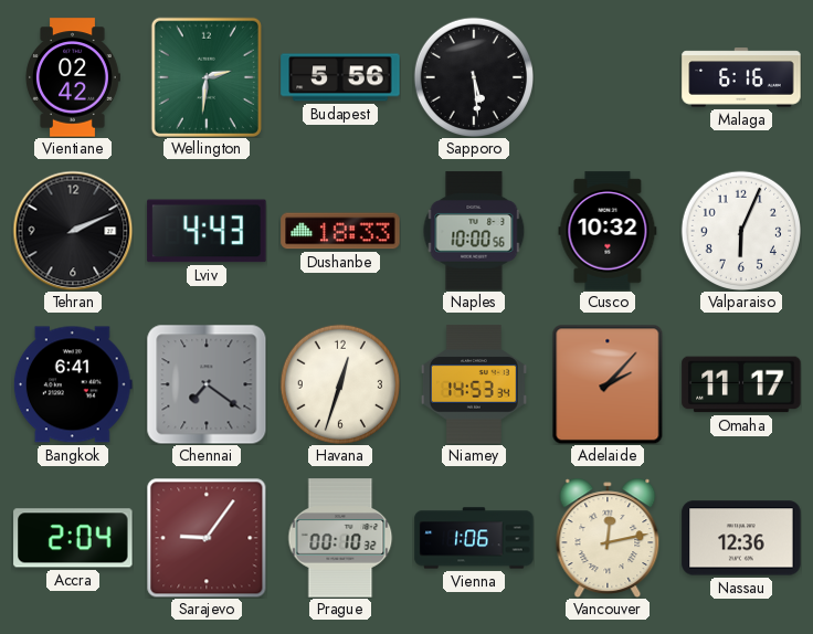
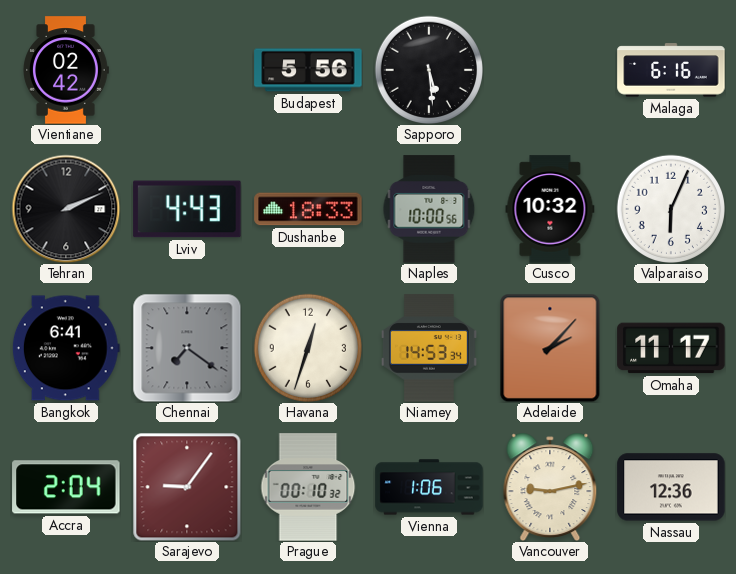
Wellington: 2:31 -> none (207, 77)
Vancouver: 12:13 -> 9:13 (550, 487)
